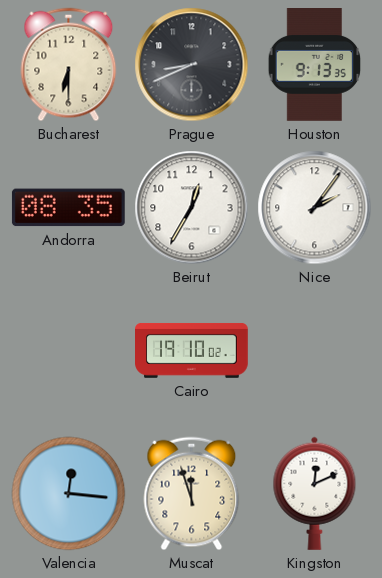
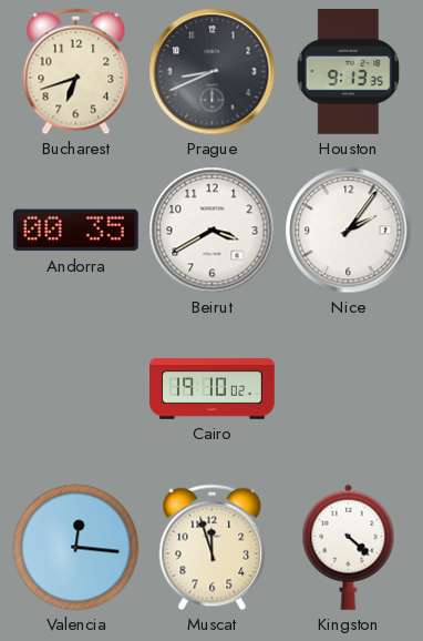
Bucharest: 6:30 -> 6:42 (76, 72)
Andorra: 08:35 -> 00:35 (75, 231)
Beirut: 12:35 -> 3:40 (213, 231)
Kingston: 12:11 -> 4:22 (349, 547)
